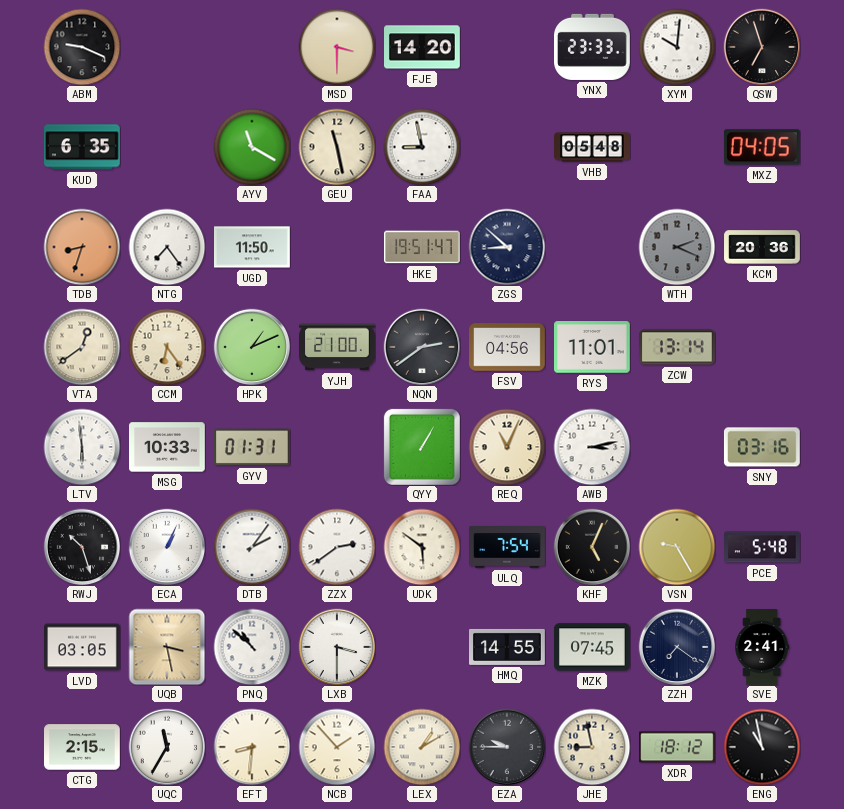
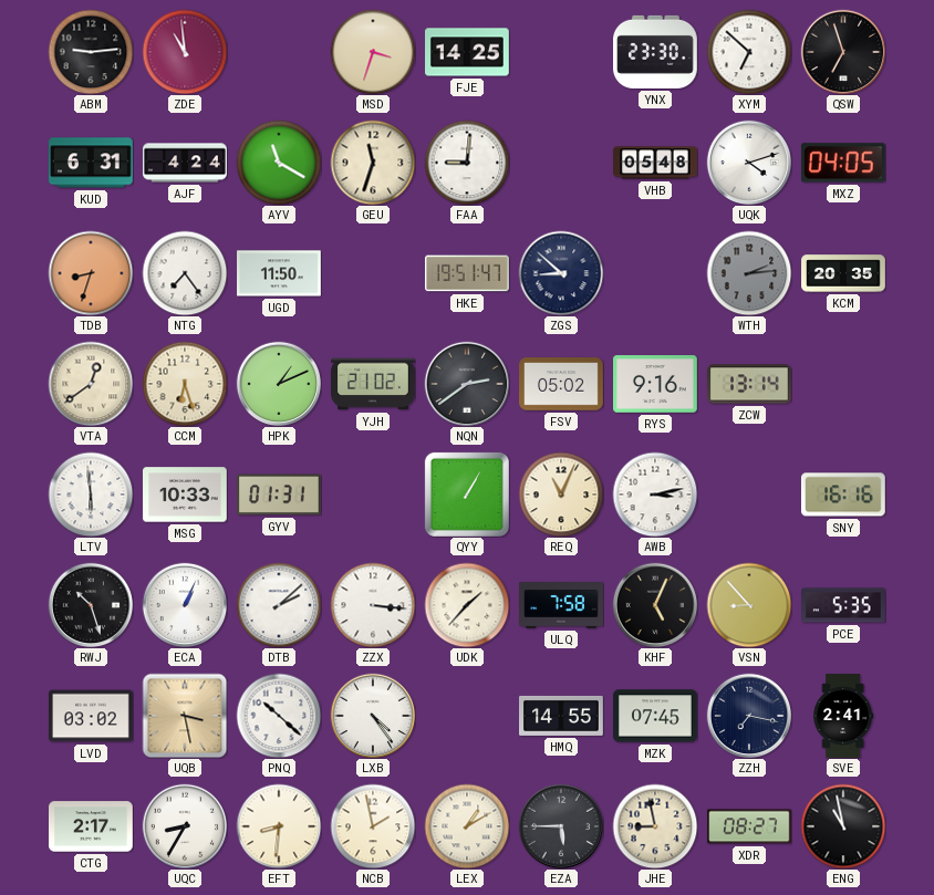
ABM: 9:19 -> 9:14 (91, 52)
ZDE: none -> 10:59 (185, 52)
MSD: 3:30 -> 3:33 (373, 52)
FJE: 14:20 -> 14:25 (468, 52)
YNX: 23:33 -> 23:30 (656, 52)
XYM: 10:01 -> 6:52 (749, 52)
KUD: 6:35 -> 6:31 (92, 163)
AJF: none -> 4:24 (185, 163)
GEU: 11:28 -> 11:33 (373, 163)
FAA: 8:58 -> 9:01 (467, 163)
UQK: none -> 4:12 (749, 163)
WTH: 2:19 -> 2:14 (749, 273)
KCM: 20:36 -> 20:35 (843, 273)
CCM: 6:24 -> 6:27 (185, 384)
YJH: 21:00 -> 21:02 (373, 384)
FSV: 04:56 -> 05:02 (562, 384)
RYS: 11:01 -> 9:16 (656, 384)
SNY: 03:16 -> 16:16 (843, 495)
DTB: 2:06 -> 2:08 (279, 605)
ZZX: 2:39 -> 3:16 (373, 605)
UDK: 5:51 -> 1:37 (467, 605)
ULQ: 7:54 -> 7:58 (561, 606)
VSN: 9:25 -> 8:53 (749, 605)
PCE: 5:48 -> 5:35 (844, 605)
LVD: 03:05 -> 03:02 (92, 716)
PNQ: 10:52 -> 10:22 (279, 716)
LXB: 3:30 -> 4:24 (373, 716)
ZZH: 7:21 -> 7:17 (749, 716)
CTG: 2:15 -> 2:17 (92, 826)
UQC: 11:35 -> 8:35 (185, 826)
NCB: 1:53 -> 1:58 (373, 826)
EZA: 9:45 -> 5:45 (561, 826)
XDR: 18:12 -> 08:27 (750, 826)
